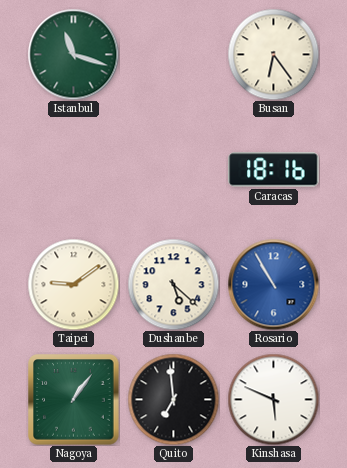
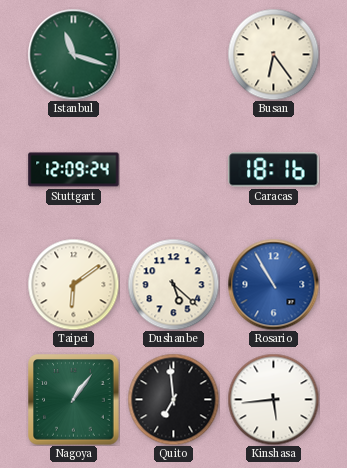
Stuttgart: none -> 12:09 (74, 170)
Taipei: 9:09 -> 6:09 (73, 284)
Kinshasa: 5:49 -> 5:44 (273, 399)
